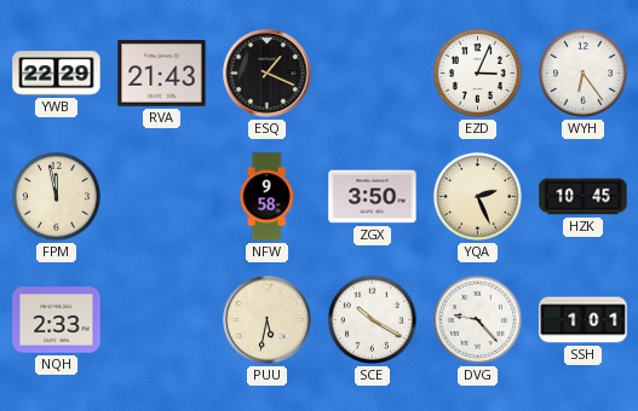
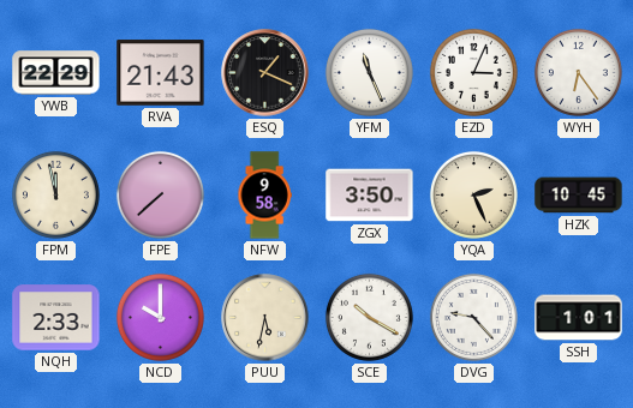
YFM: none -> 11:26 (369, 72)
FPE: none -> 7:38 (160, 194)
NCD: none -> 10:00 (160, 317)
